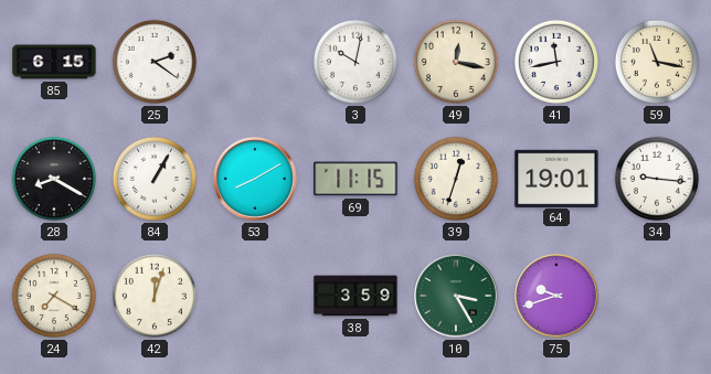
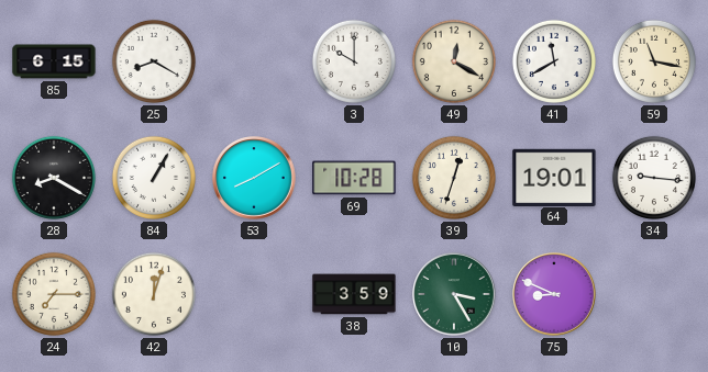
25: 2:21 -> 8:20 (154, 61)
3: 10:02 -> 10:00 (354, 61)
49: 12:17 -> 12:20 (454, 61)
41: 11:43 -> 11:40 (554, 61)
69: 11:15 -> 10:28 (354, 178)
24: 7:20 -> 7:15 (54, 294)
75: 9:42 -> 8:49 (554, 294)
